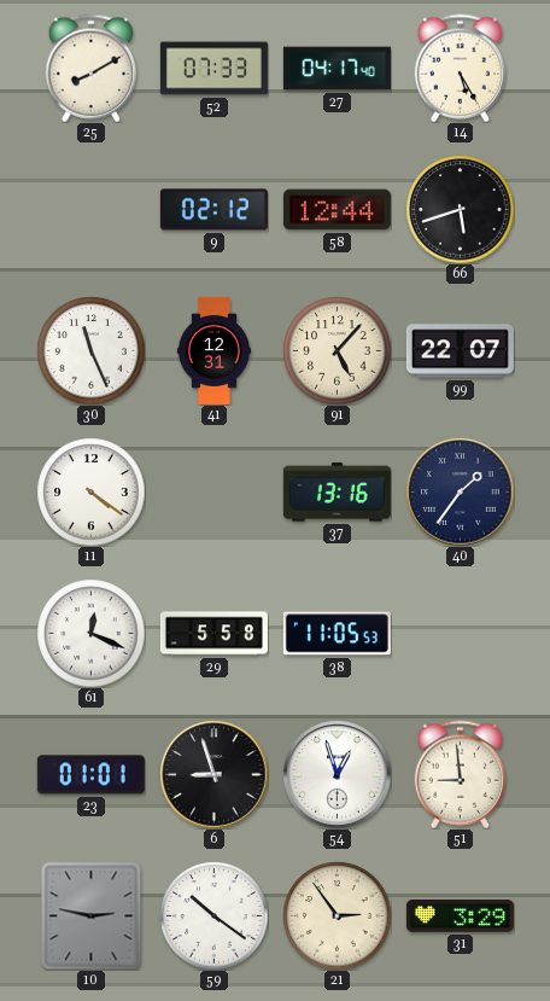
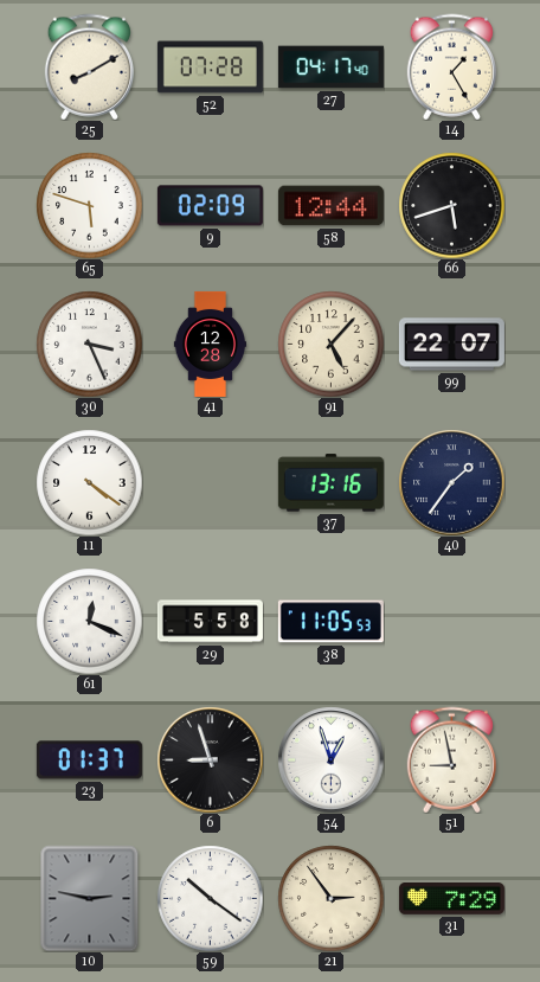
52: 07:33 -> 07:28 (210, 68)
14: 5:25 -> 1:25 (451, 66)
65: none -> 5:48 (89, 205)
9: 02:12 -> 02:09 (210, 206)
30: 11:26 -> 3:26 (89, 344)
41: 12:31 -> 12:28 (210, 344)
23: 01:01 -> 01:37 (89, 760)
51: 8:59 -> 8:58 (451, 759)
31: 3:29 -> 7:29 (451, 899)
